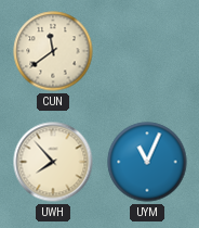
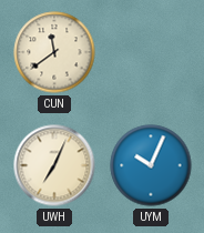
UWH: 7:53 -> 7:04 (54, 165)
UYM: 11:04 -> 10:04 (151, 165)
